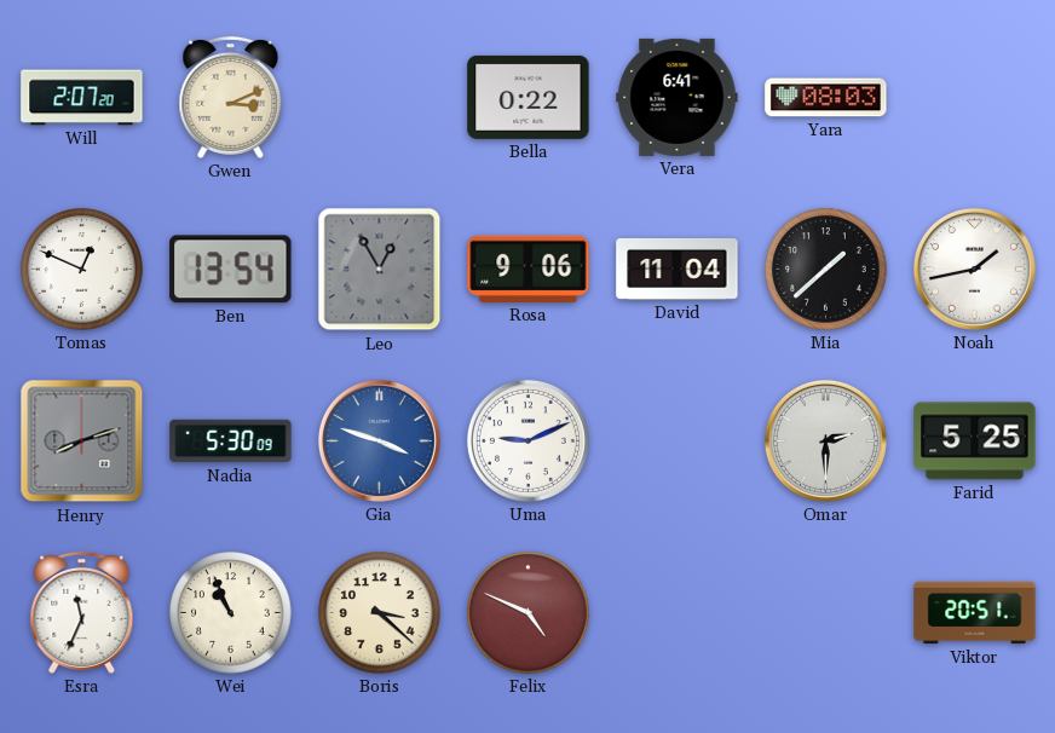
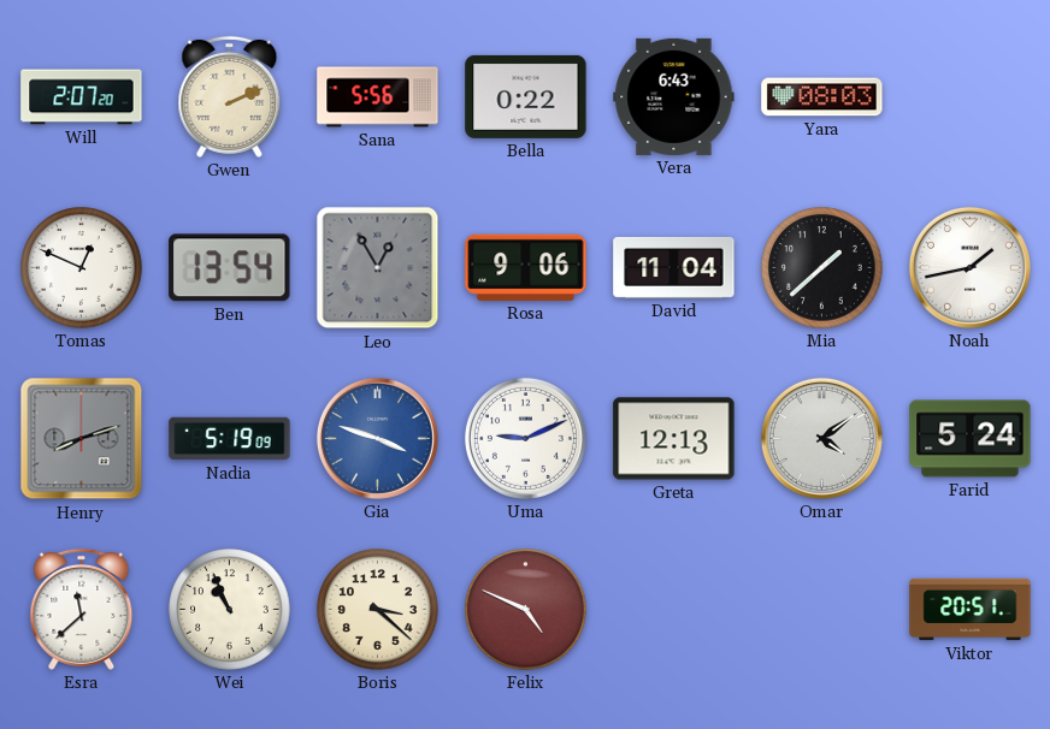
Gwen: 3:11 -> 2:11 (230, 96)
Sana: none -> 5:56 (378, 97)
Vera: 6:41 -> 6:43 (674, 96)
Nadia: 5:30 -> 5:19 (230, 439)
Greta: none -> 12:13 (674, 439)
Omar: 2:30 -> 4:09 (821, 438)
Farid: 5:25 -> 5:24 (971, 439)
Esra: 11:34 -> 11:38 (82, 609)
